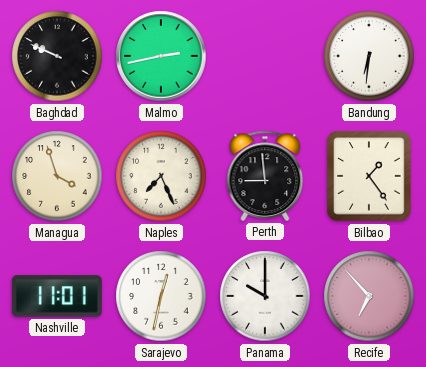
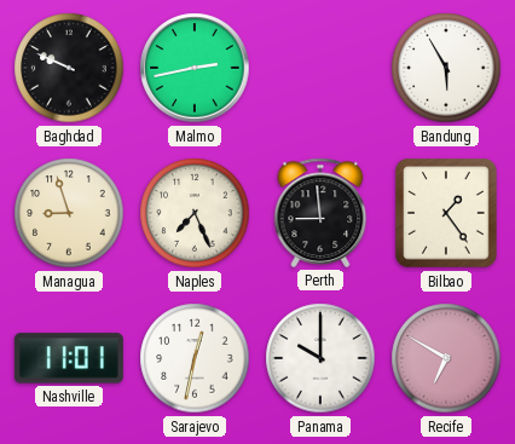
Bandung: 6:31 -> 5:55 (446, 68)
Managua: 3:57 -> 8:57 (69, 213)
Recife: 6:53 -> 6:50 (446, 358)
